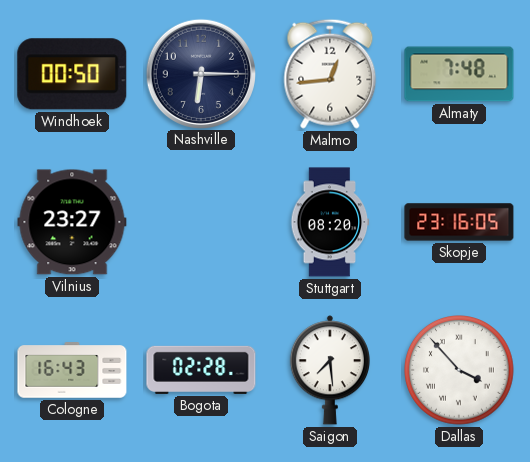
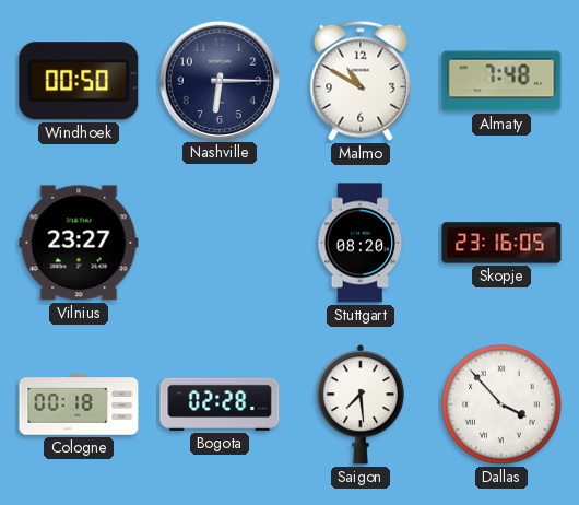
Malmo: 12:44 -> 10:50 (361, 81)
Cologne: 16:43 -> 00:18 (79, 404)
